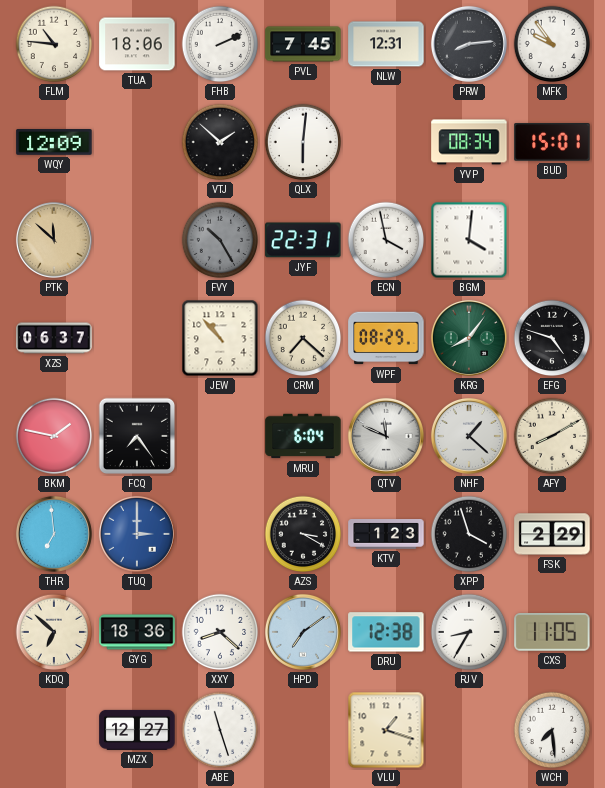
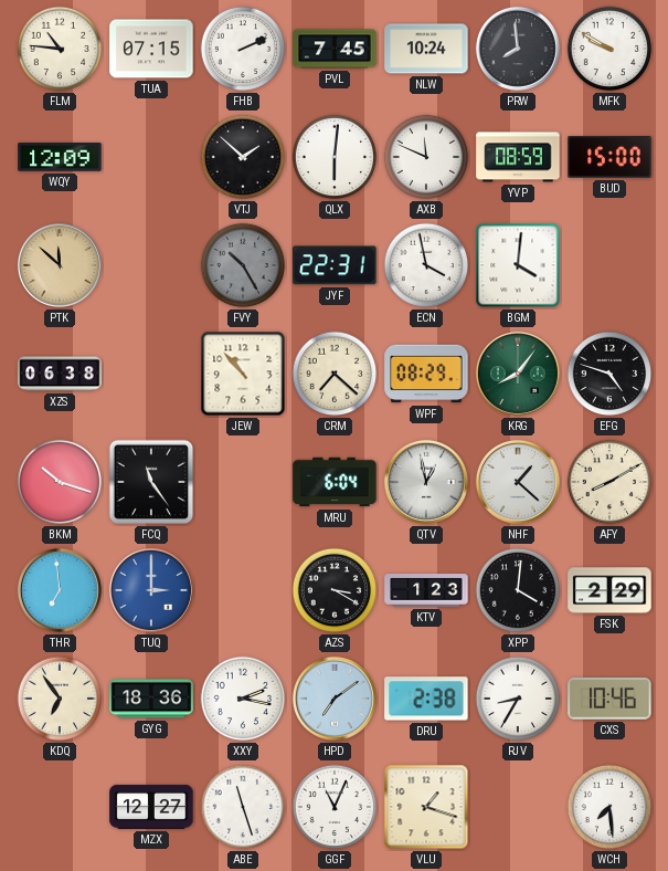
TUA: 18:06 -> 07:15 (151, 49)
NLW: 12:31 -> 10:24 (426, 49)
PRW: 8:14 -> 7:59 (518, 49)
MFK: 9:54 -> 9:50 (609, 49)
AXB: none -> 11:49 (426, 157)
YVP: 08:34 -> 08:59 (518, 157)
BUD: 15:01 -> 15:00 (609, 157)
XZS: 06:37 -> 06:38 (60, 374)
BKM: 1:47 -> 10:18 (60, 482)
FCQ: 7:24 -> 11:24 (151, 482)
QTV: 11:49 -> 12:58 (426, 482)
XPP: 3:57 -> 4:01 (518, 590)
KDQ: 6:52 -> 6:54 (60, 699)
XXY: 8:22 -> 2:17 (243, 699)
DRU: 12:38 -> 2:38 (426, 699)
CXS: 11:05 -> 10:46 (609, 700)
GGF: none -> 11:04 (335, 807)
